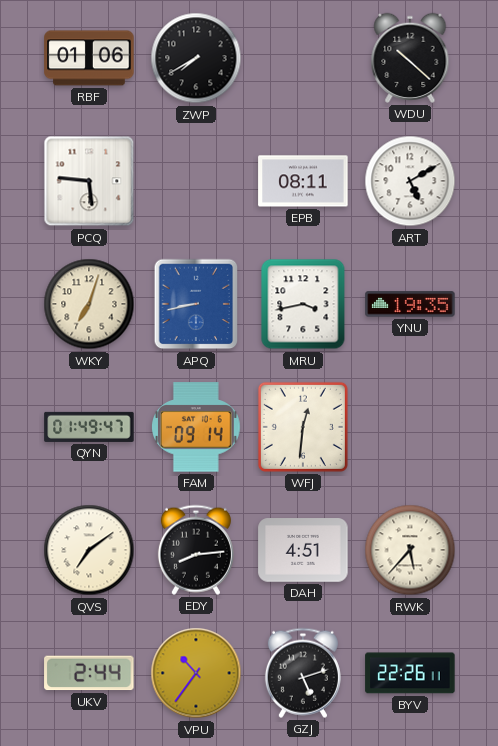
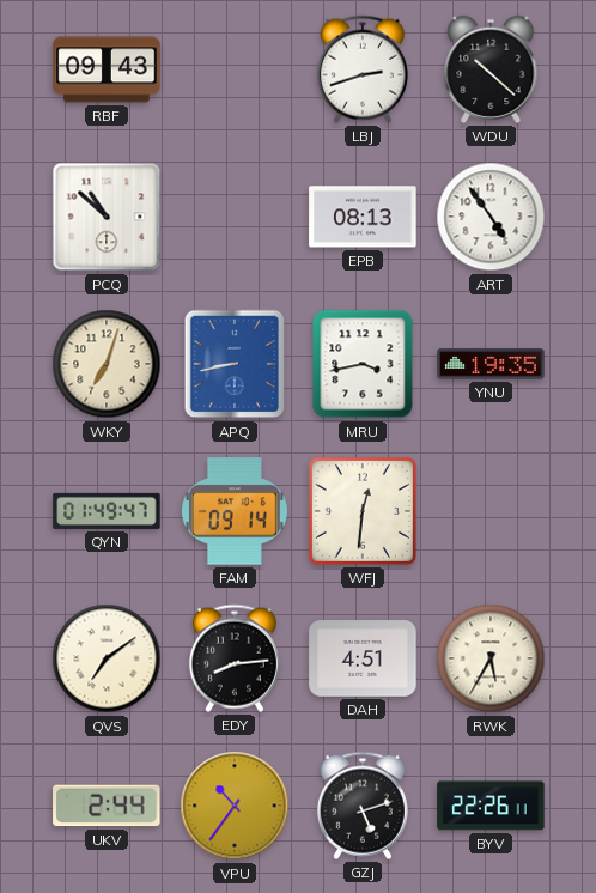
RBF: 01:06 -> 09:43 (107, 69)
ZWP: 7:40 -> none (196, 58)
LBJ: none -> 2:42 (363, 69)
PCQ: 5:46 -> 10:52 (107, 217)
EPB: 08:11 -> 08:13 (363, 217)
ART: 5:10 -> 4:54 (491, 217)
RWK: 5:37 -> 5:35 (491, 658)
